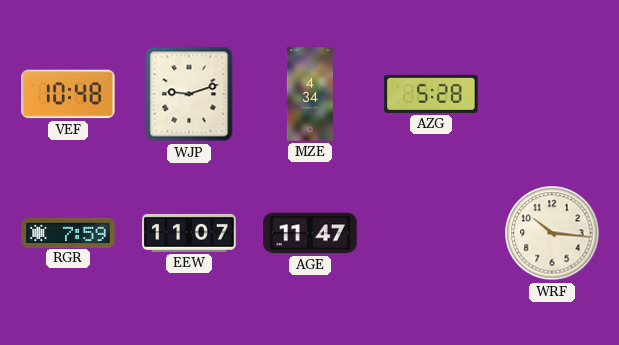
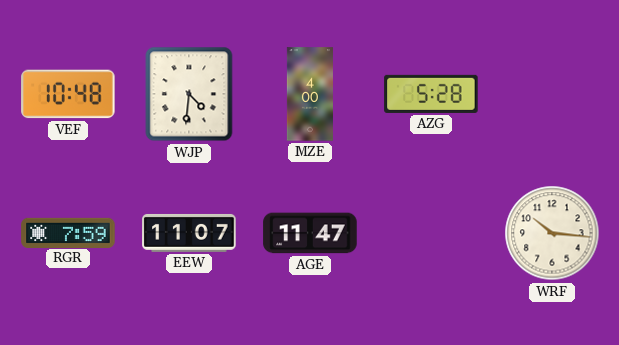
WJP: 9:12 -> 4:31 (189, 94)
MZE: 4:34 -> 4:00 (310, 94)
